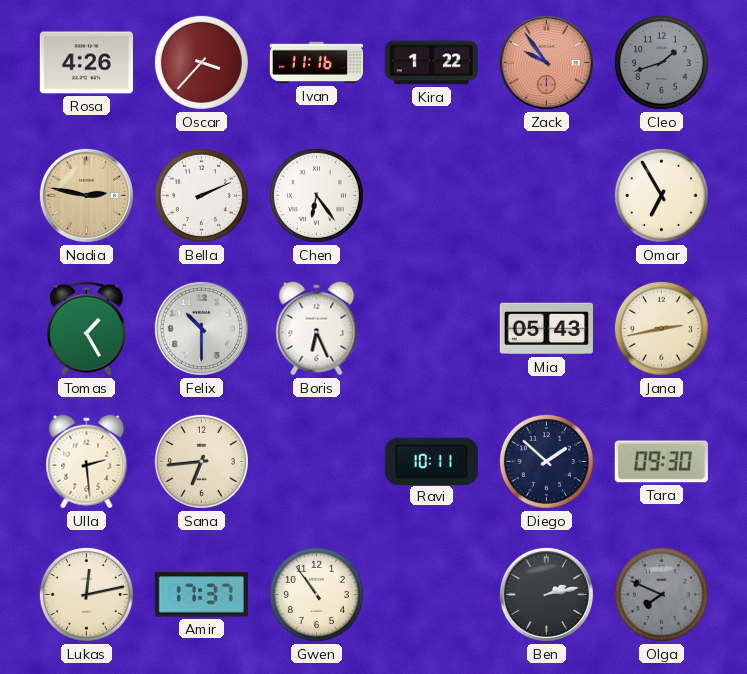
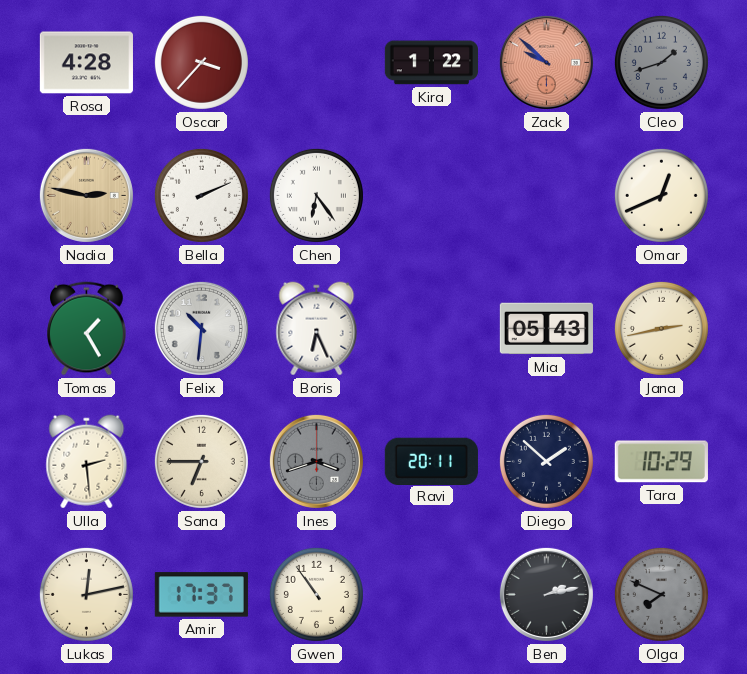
Rosa: 4:26 -> 4:28 (86, 63)
Ivan: 11:16 -> none (316, 63)
Zack: 9:54 -> 9:52 (546, 62)
Omar: 6:55 -> 12:41 (661, 195)
Felix: 10:30 -> 10:31 (201, 328)
Sana: 6:44 -> 6:45 (201, 461)
Ines: none -> 3:42 (316, 461)
Ravi: 10:11 -> 20:11 (431, 461)
Tara: 09:30 -> 10:29 (661, 462)
